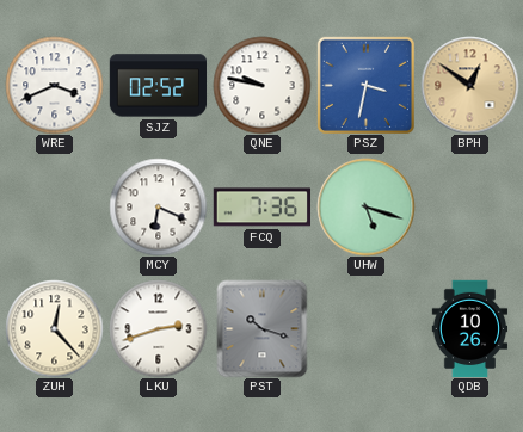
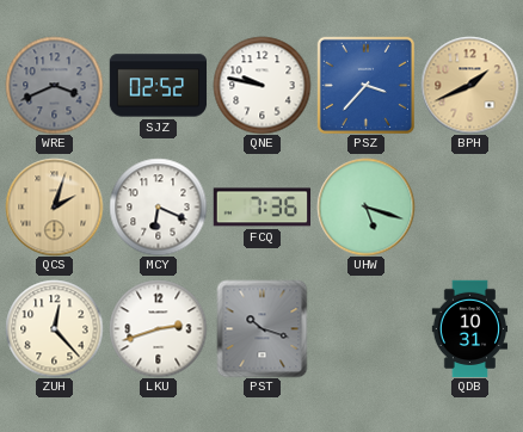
WRE dial: white -> grey (54, 85)
PSZ: 3:32 -> 3:37 (365, 85)
BPH: 12:51 -> 1:41 (469, 85)
QCS: none -> 2:03 (54, 206)
QDB: 10:26 -> 10:31 (470, 328)
